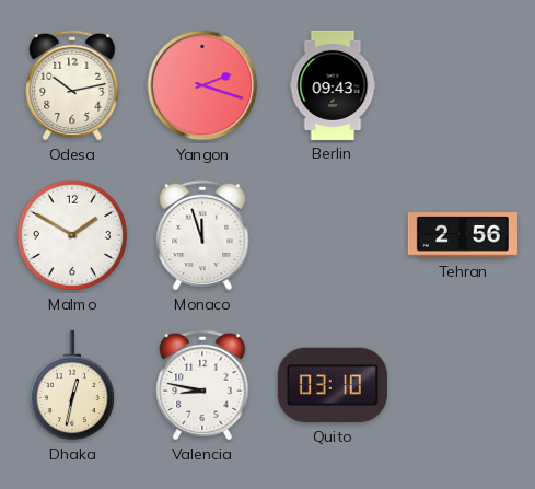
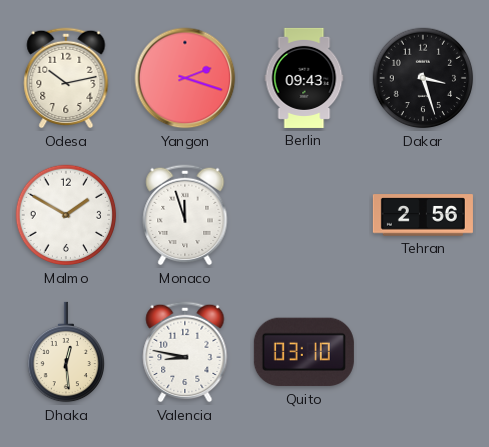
Dakar: none -> 3:27 (423, 78)
Dhaka: 12:32 -> 12:29 (65, 352)
